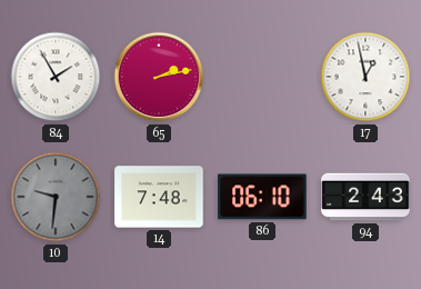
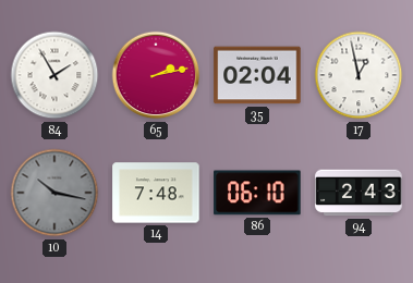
35: none -> 02:04 (257, 75)
10: 9:31 -> 10:17 (54, 193)
